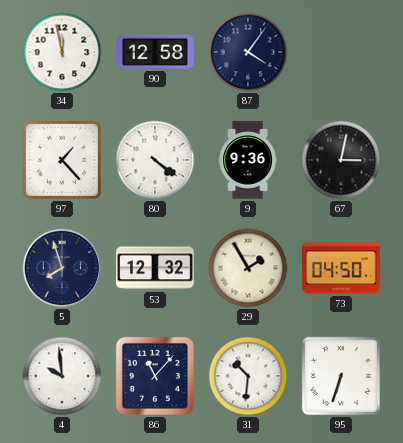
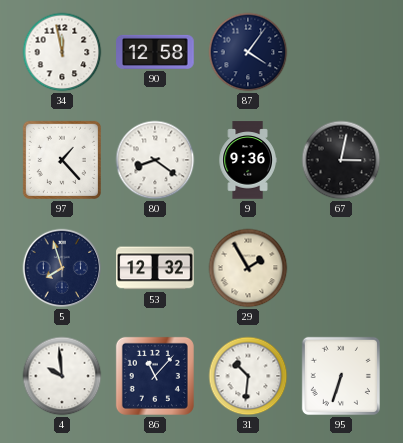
80: 4:21 -> 8:21 (155, 160)
73: 04:50 -> none (341, 268)
